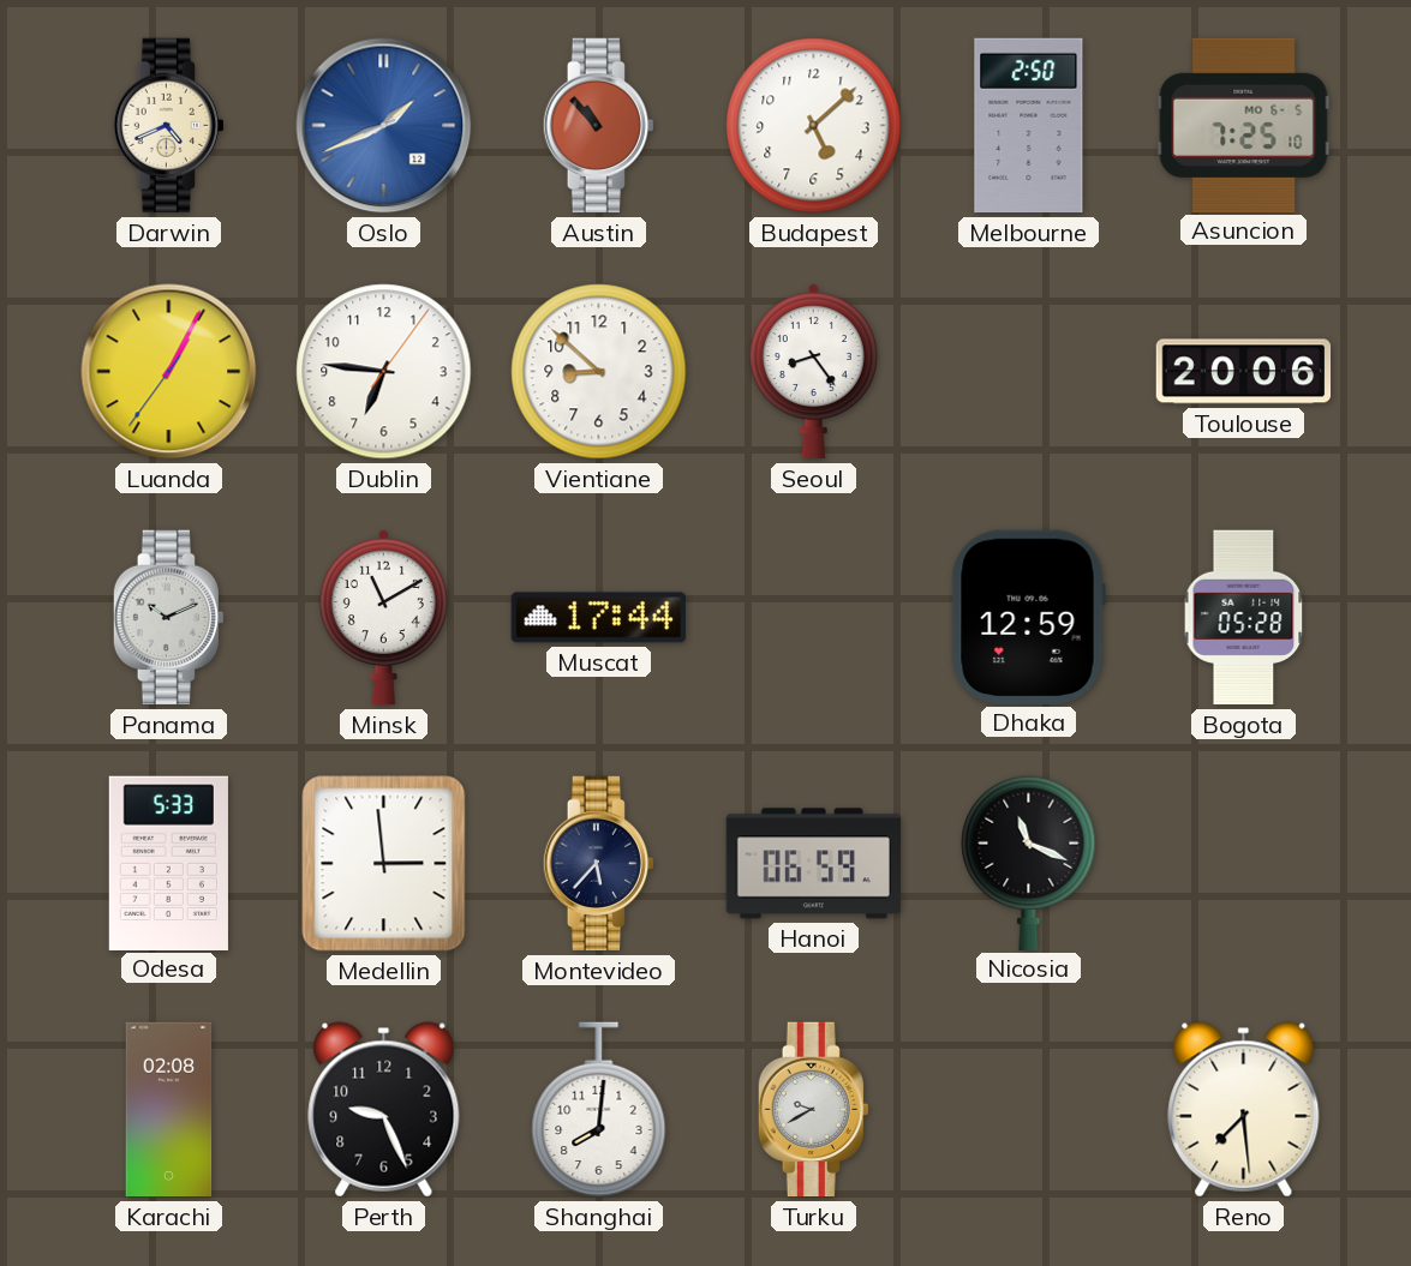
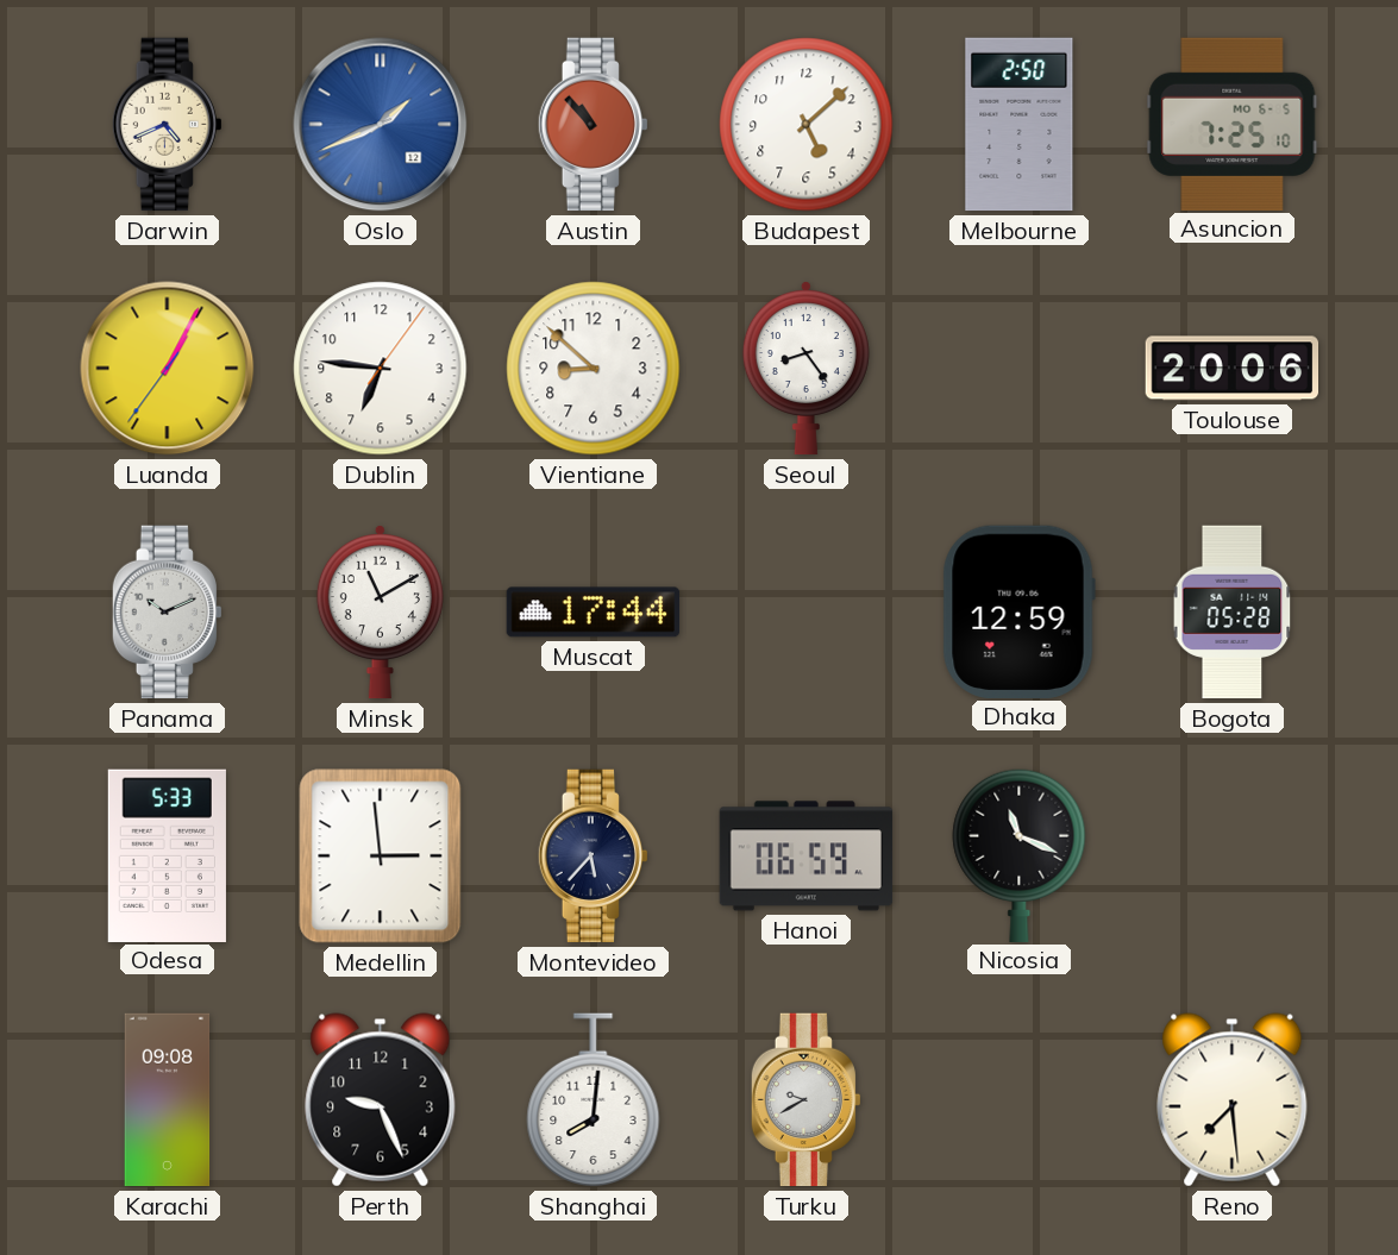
Karachi: 02:08 -> 09:08 (168, 1100)
